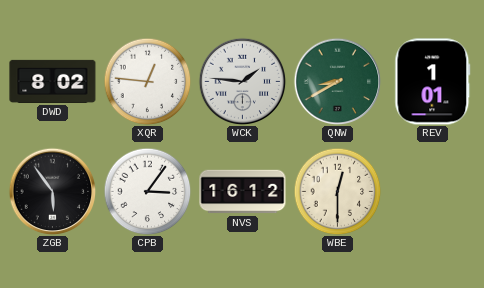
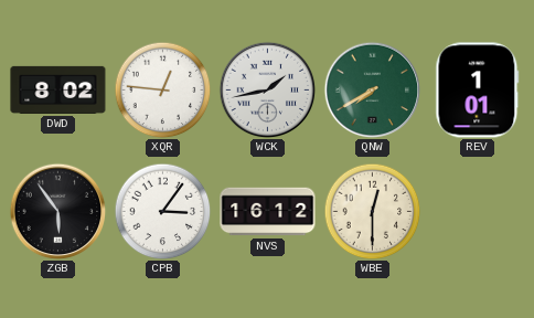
WCK: 1:46 -> 1:43 (267, 89)
QNW: 8:40 -> 7:40 (372, 89)
